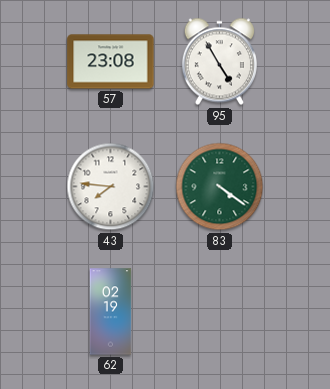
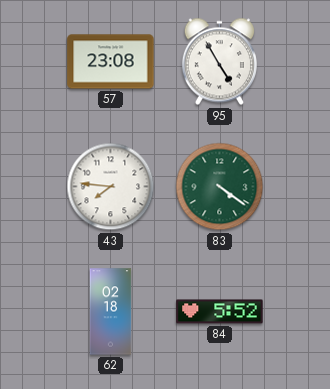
62: 02:19 -> 02:18 (111, 312)
84: none -> 5:52 (220, 312)
